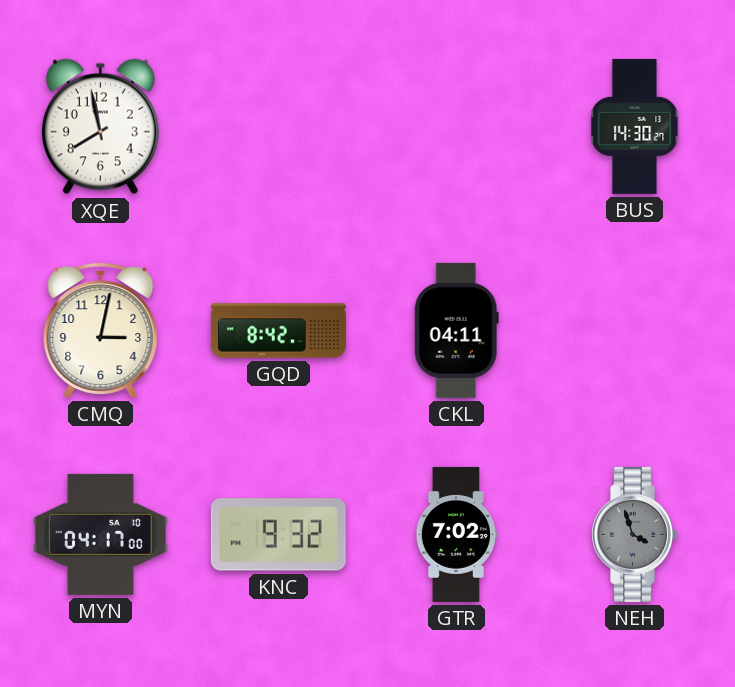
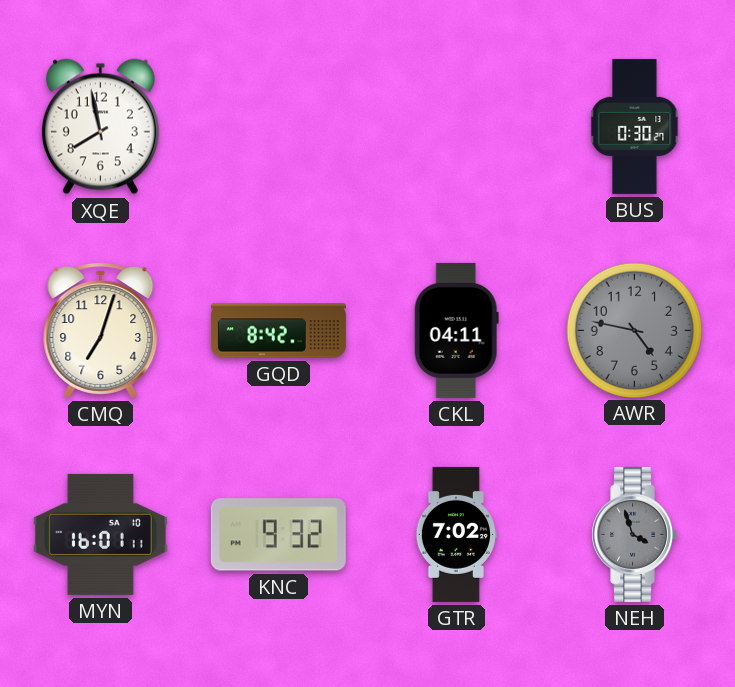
BUS: 14:30 -> 0:30 (635, 126)
CMQ: 3:02 -> 7:03 (101, 330)
AWR: none -> 4:47 (634, 330)
MYN: 04:17 -> 16:01 (100, 534)
